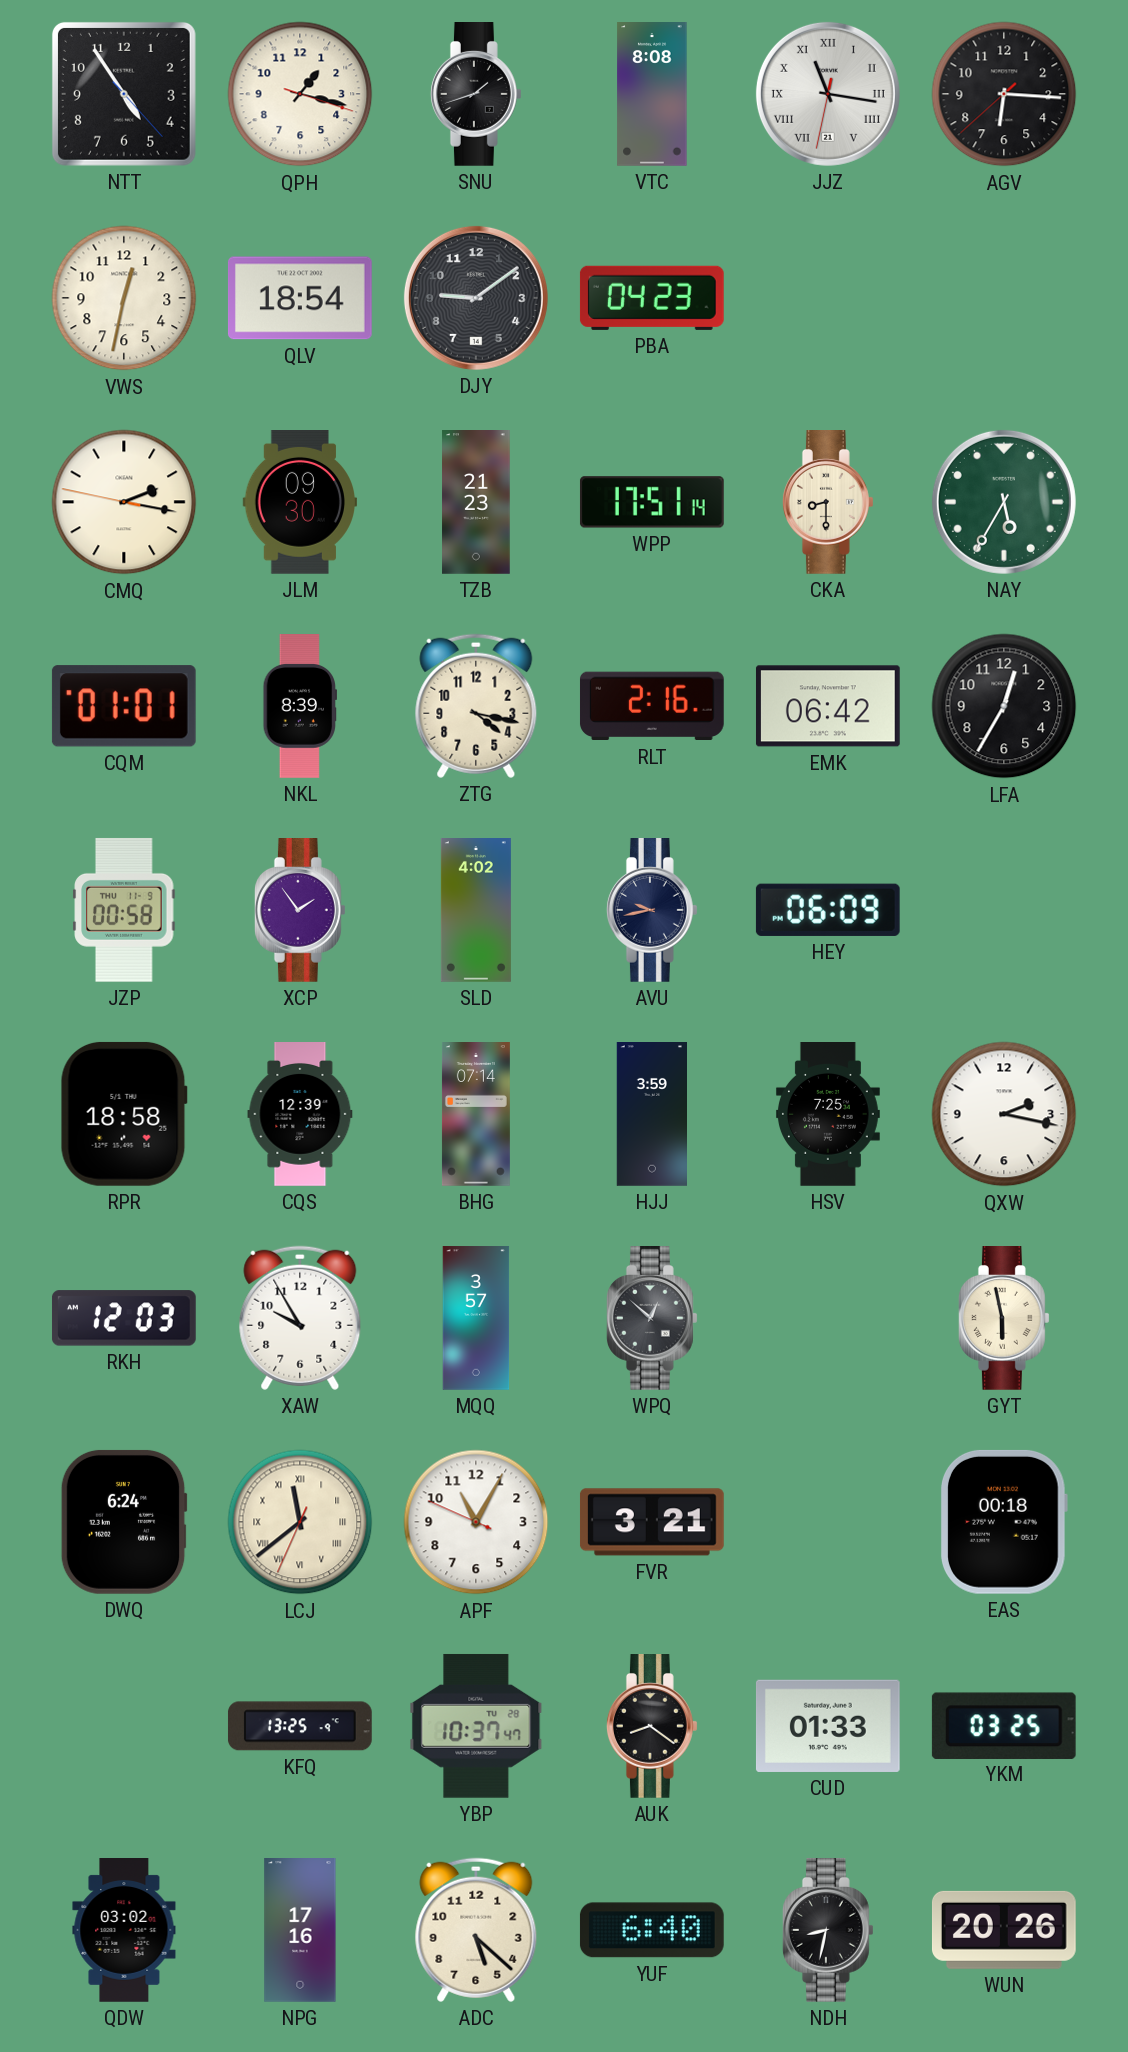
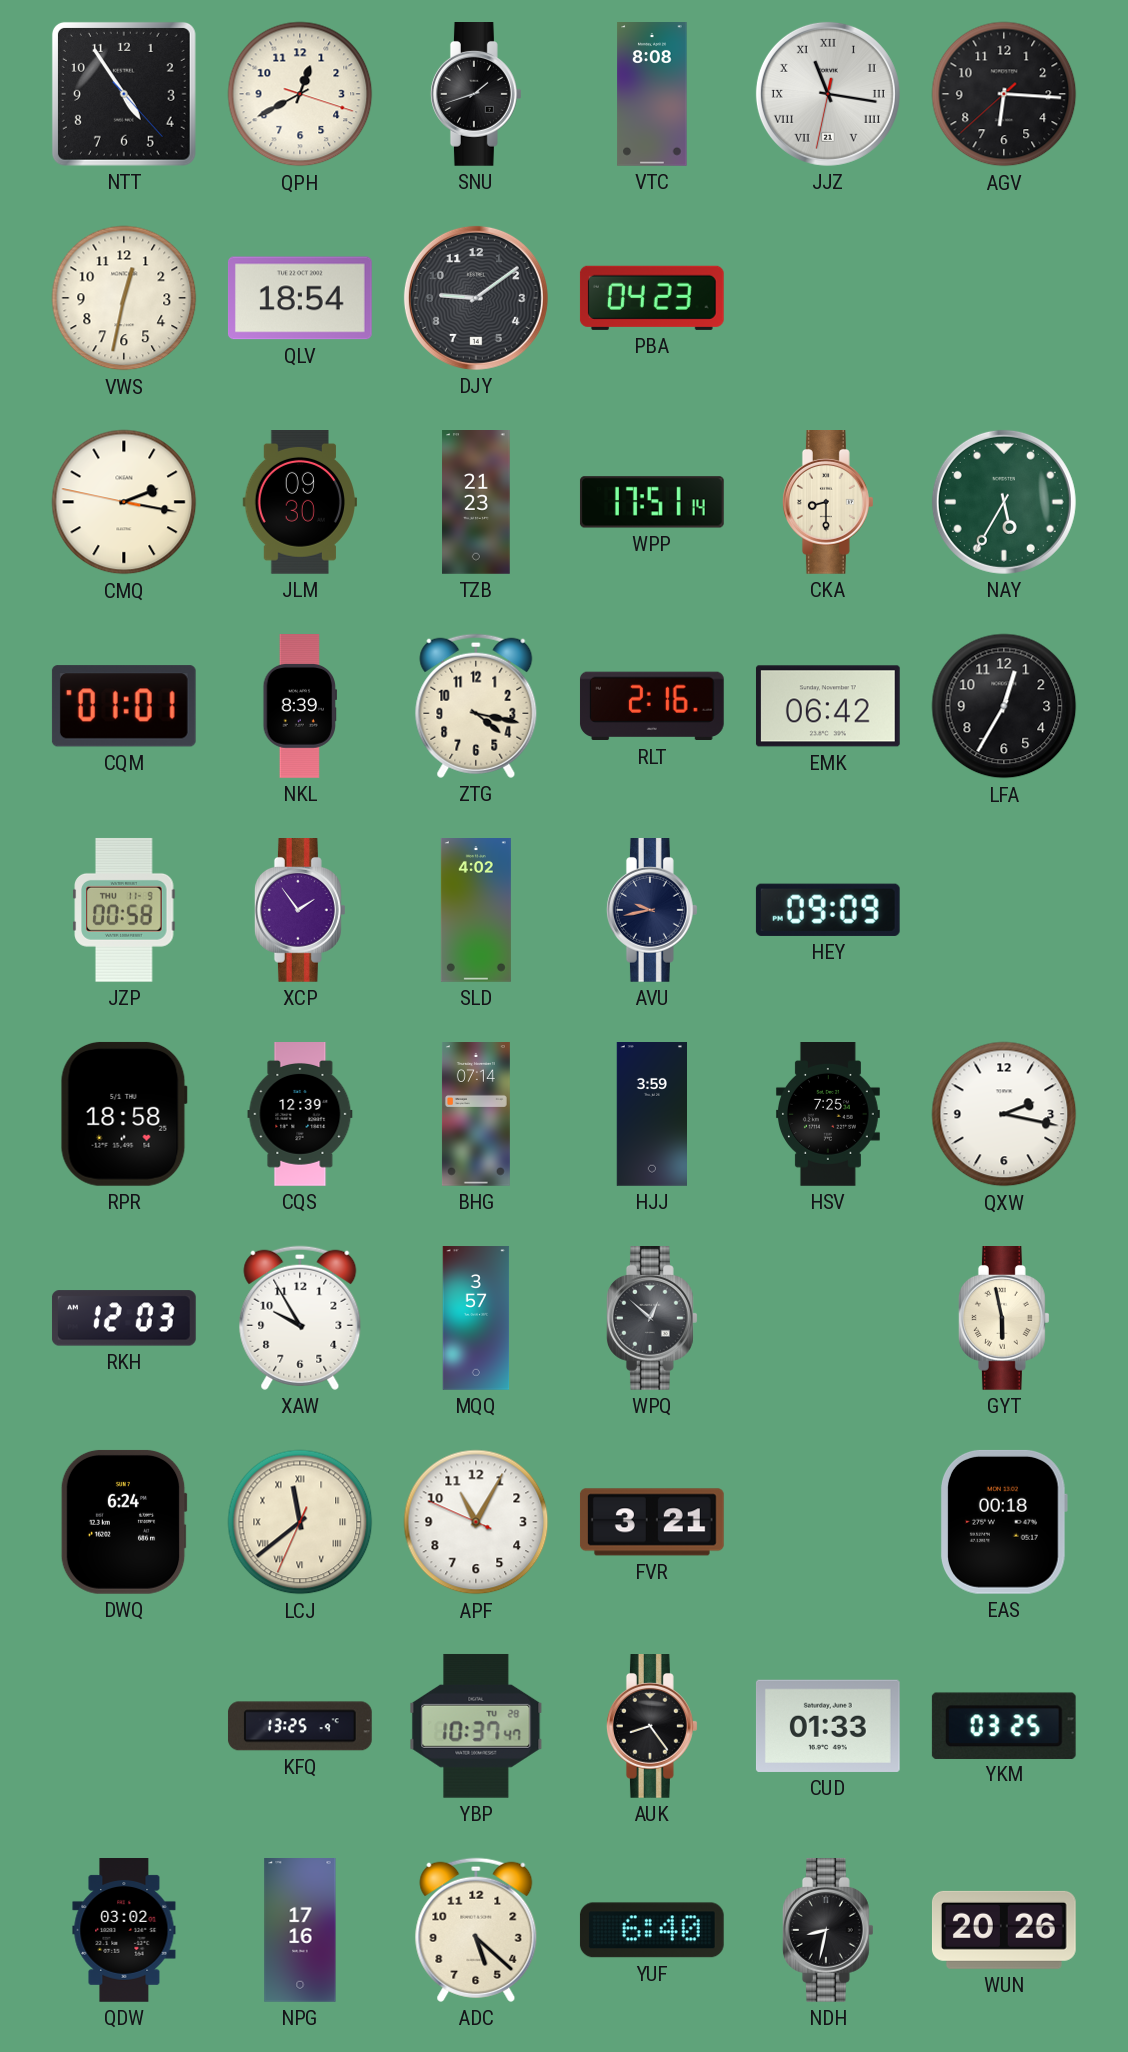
QPH: 1:17 -> 12:40 (300, 94)
HEY: 06:09 -> 09:09 (828, 910)
AUK: 8:21 -> 8:24 (652, 1727)
